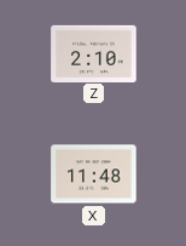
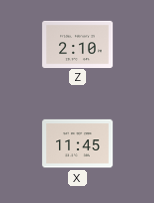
X: 11:48 -> 11:45 (78, 144)
